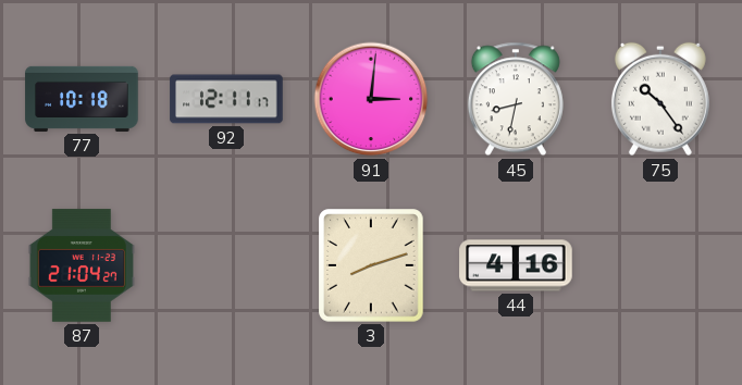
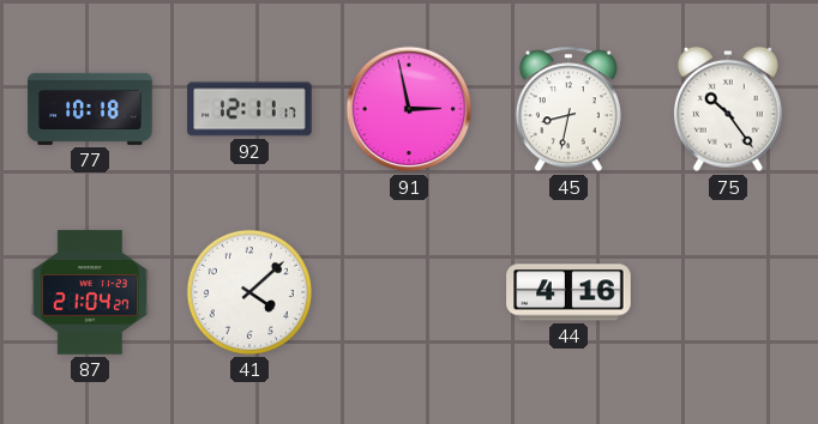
91: 3:01 -> 2:58 (409, 109)
41: none -> 4:08 (249, 292)
3: 8:12 -> none (371, 265)
